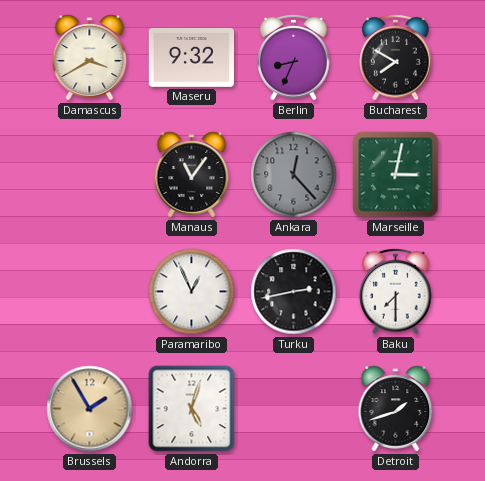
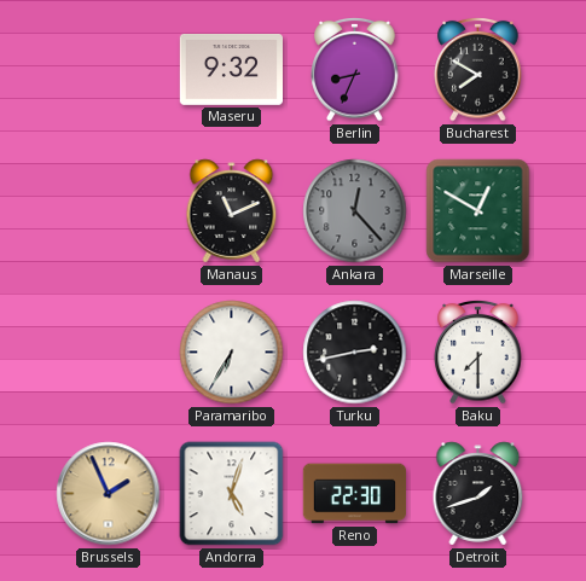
Damascus: 3:40 -> none (90, 58)
Manaus: 11:06 -> 11:11 (232, 211)
Marseille: 3:02 -> 12:50 (478, 211)
Paramaribo: 12:56 -> 6:35 (232, 353)
Brussels: 1:55 -> 1:56 (109, 494)
Reno: none -> 22:30 (354, 494)
